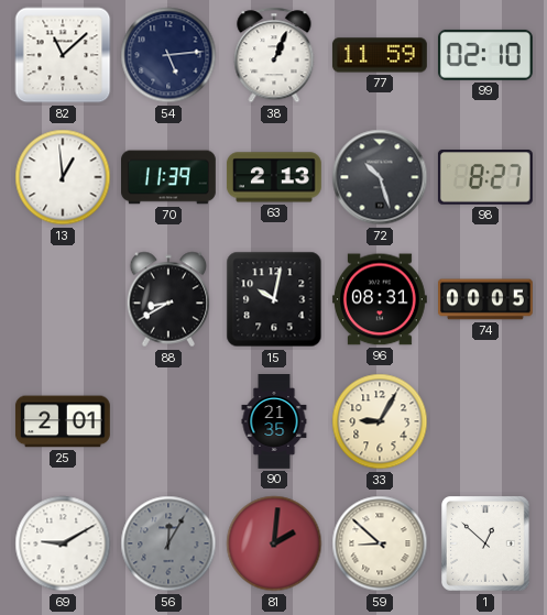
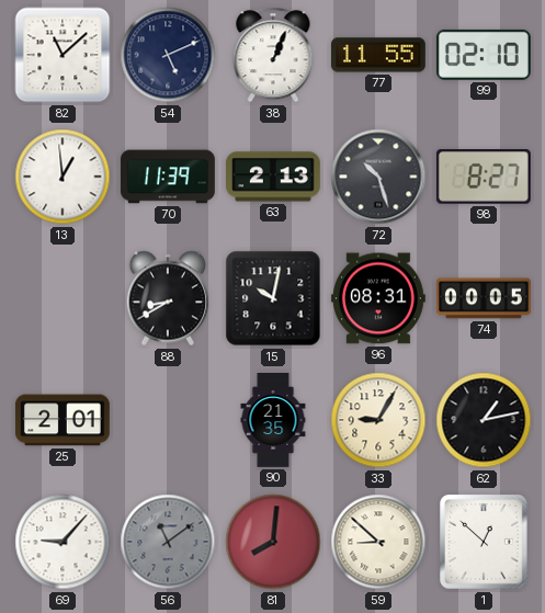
54: 5:14 -> 5:11 (168, 55)
77: 11:59 -> 11:55 (378, 55)
62: none -> 1:13 (484, 420)
69: 9:10 -> 9:07 (63, 542)
56: 12:05 -> 11:09 (168, 542)
81: 2:01 -> 8:01 (273, 542)
